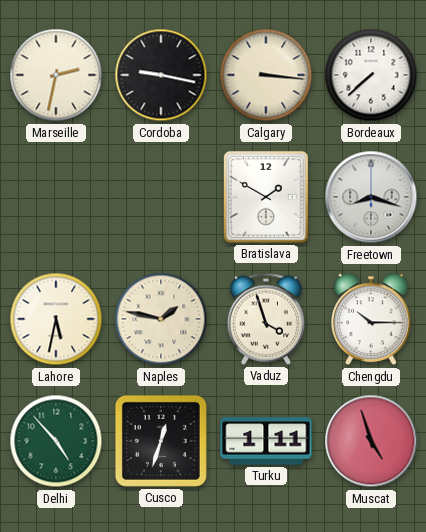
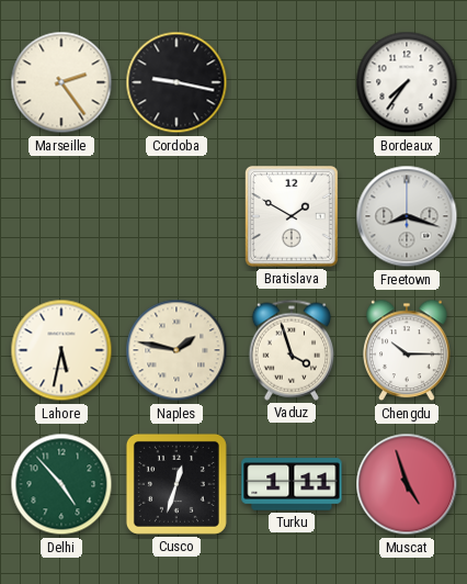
Marseille: 2:32 -> 2:24 (61, 82)
Calgary: 3:16 -> none (266, 75)
Bordeaux: 7:38 -> 7:36 (407, 82)
